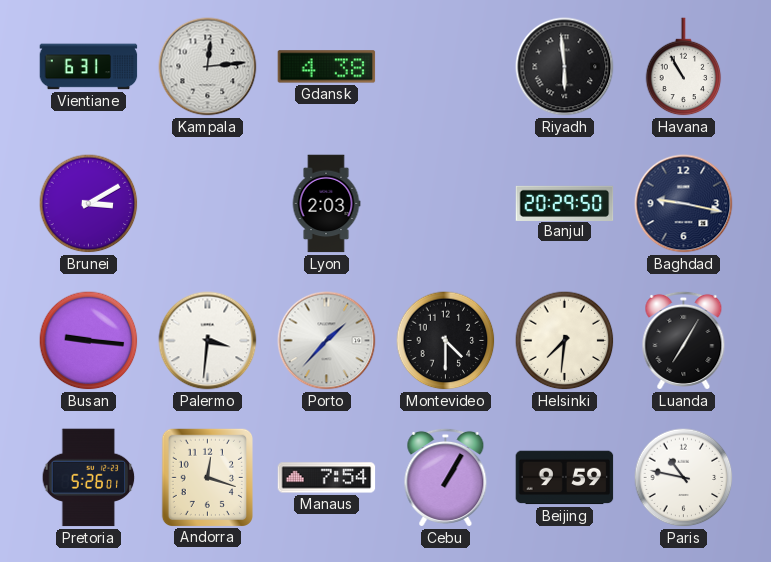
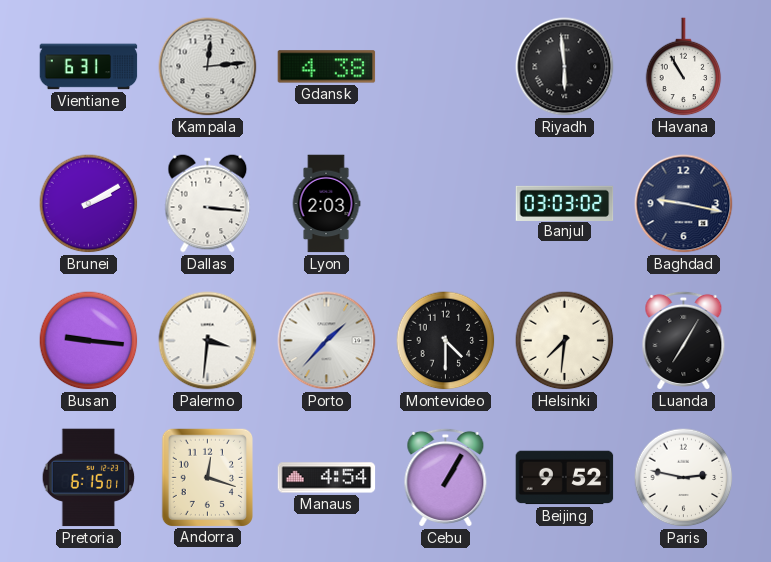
Brunei: 3:10 -> 2:10 (89, 204)
Dallas: none -> 3:16 (208, 204)
Banjul: 20:29 -> 03:03 (565, 203)
Pretoria: 5:26 -> 6:15 (89, 478)
Manaus: 7:54 -> 4:54 (327, 478)
Beijing: 9:59 -> 9:52 (565, 478)
Paris: 10:47 -> 2:47 (684, 478)
